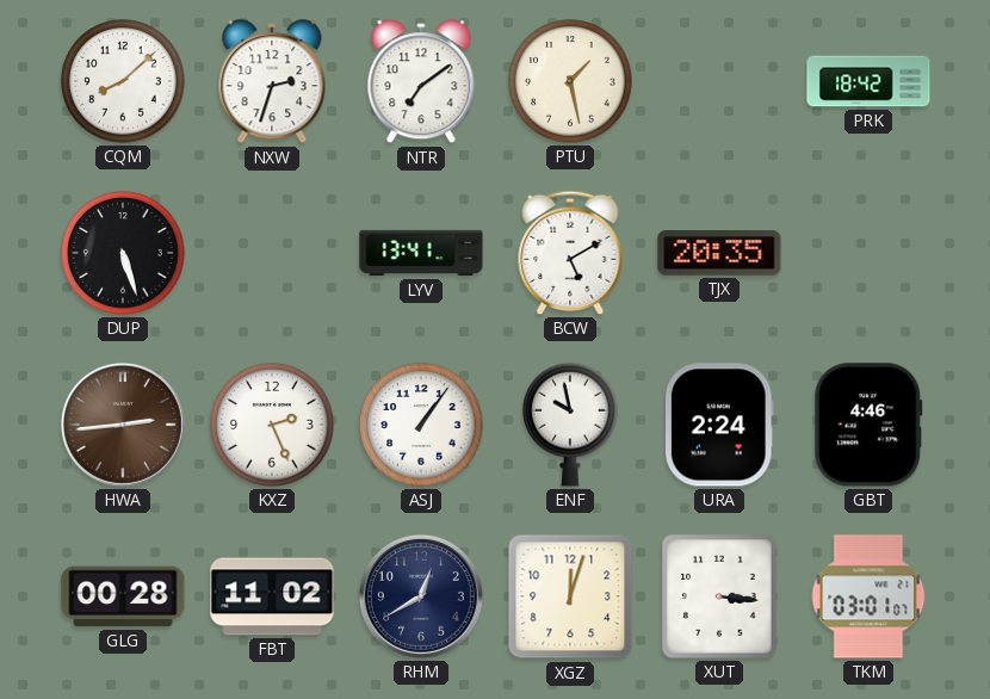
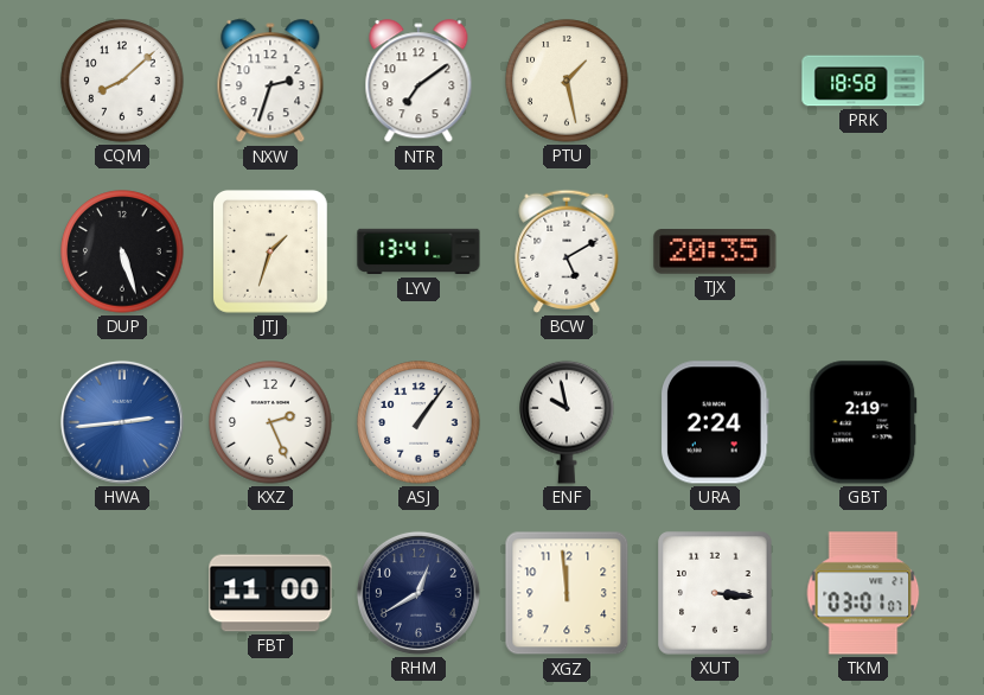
PRK: 18:42 -> 18:58 (863, 81)
JTJ: none -> 1:33 (270, 251)
HWA dial: brown -> blue (122, 422)
GBT: 4:46 -> 2:19 (863, 422)
GLG: 00:28 -> none (123, 596)
FBT: 11:02 -> 11:00 (270, 593)
XGZ: 12:03 -> 11:59 (567, 593)
